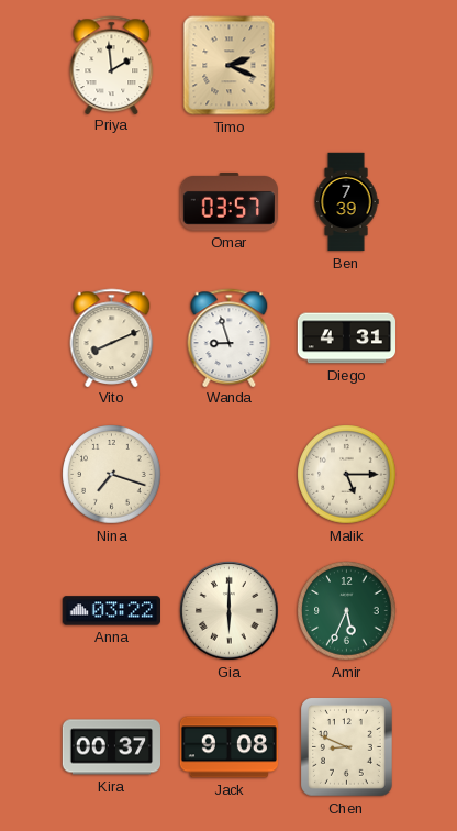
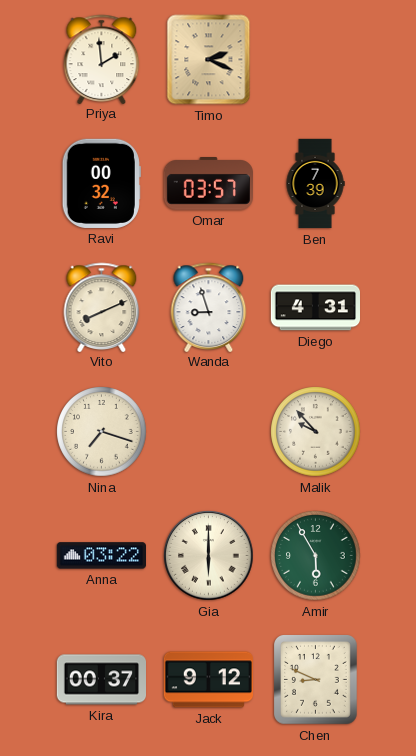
Ravi: none -> 00:32 (101, 183)
Malik: 5:15 -> 9:53 (316, 432)
Amir: 5:34 -> 5:55 (316, 556)
Jack: 9:08 -> 9:12 (208, 680)
